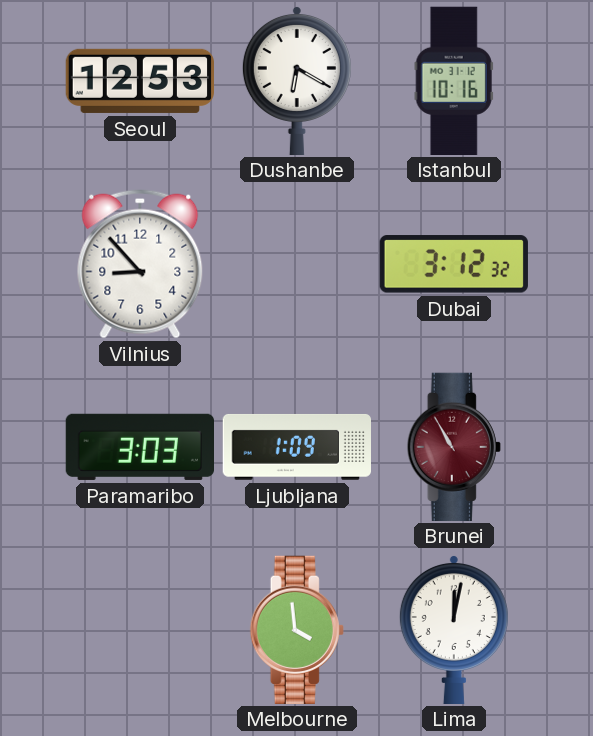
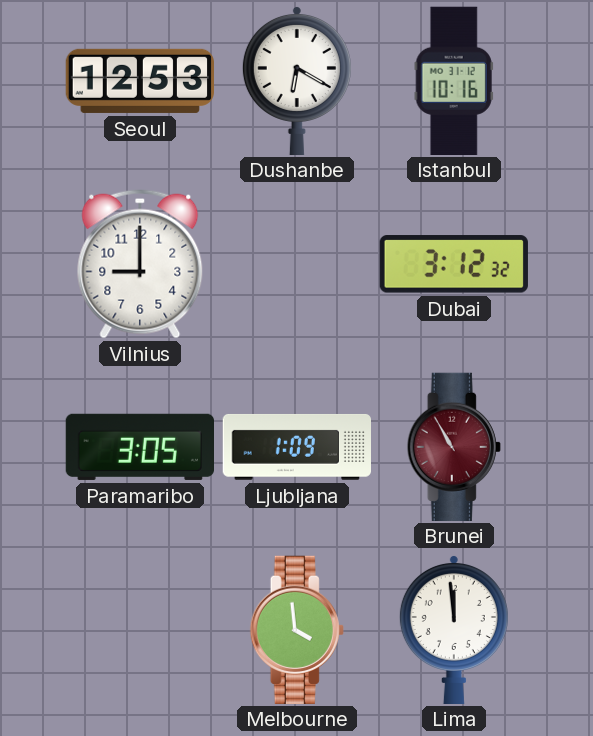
Vilnius: 8:53 -> 9:00 (140, 264)
Paramaribo: 3:03 -> 3:05 (139, 447)
Lima: 12:02 -> 11:59 (454, 629)
